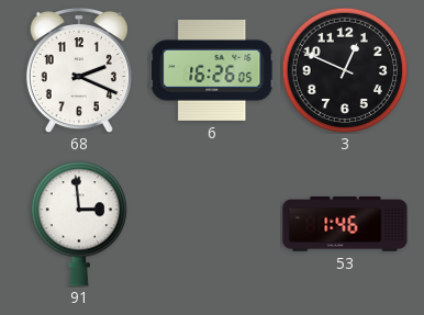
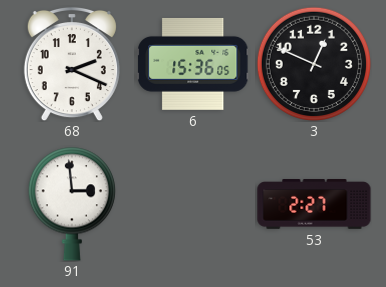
6: 16:26 -> 15:36 (193, 64)
53: 1:46 -> 2:27 (314, 204)
